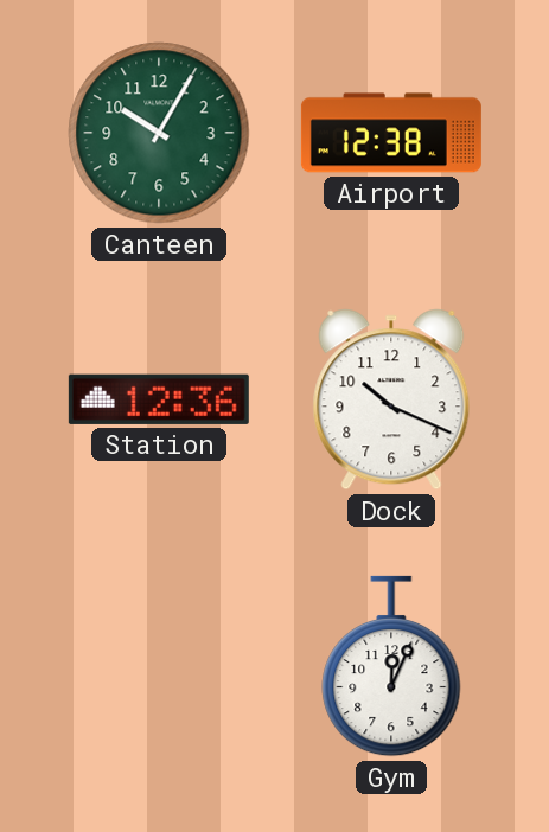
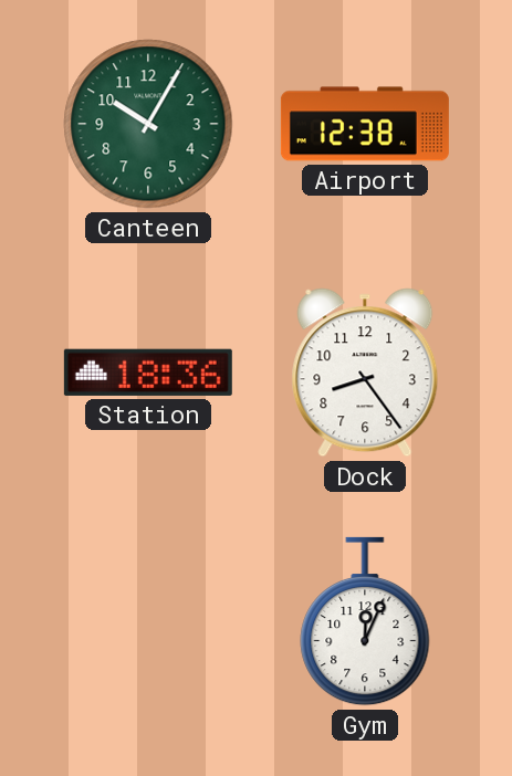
Station: 12:36 -> 18:36 (148, 373)
Dock: 10:19 -> 8:24 (365, 373)
